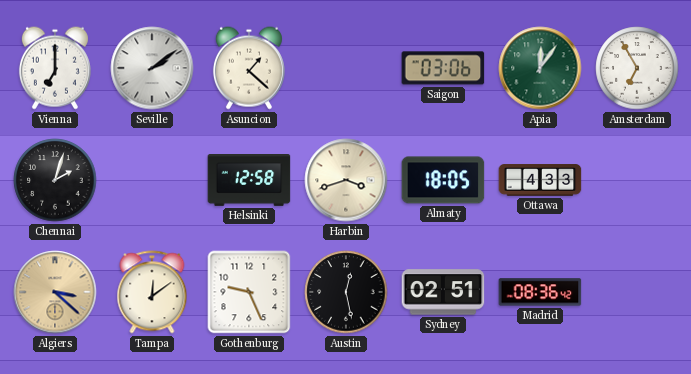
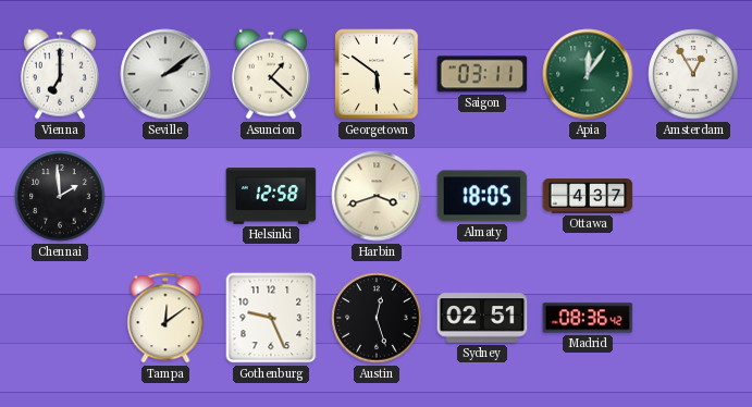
Georgetown: none -> 5:51 (377, 74)
Saigon: 03:06 -> 03:11 (482, 74)
Amsterdam: 6:55 -> 12:55 (693, 74)
Chennai: 2:03 -> 1:59 (60, 196)
Ottawa: 4:33 -> 4:37 (588, 196)
Algiers: 3:22 -> none (55, 292)
Austin: 12:28 -> 12:27 (377, 318)
